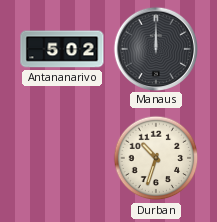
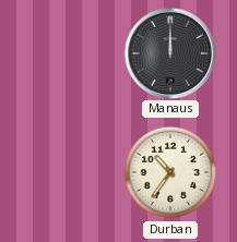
Antananarivo: 5:02 -> none (62, 49)
Durban: 10:33 -> 10:36 (170, 172)
